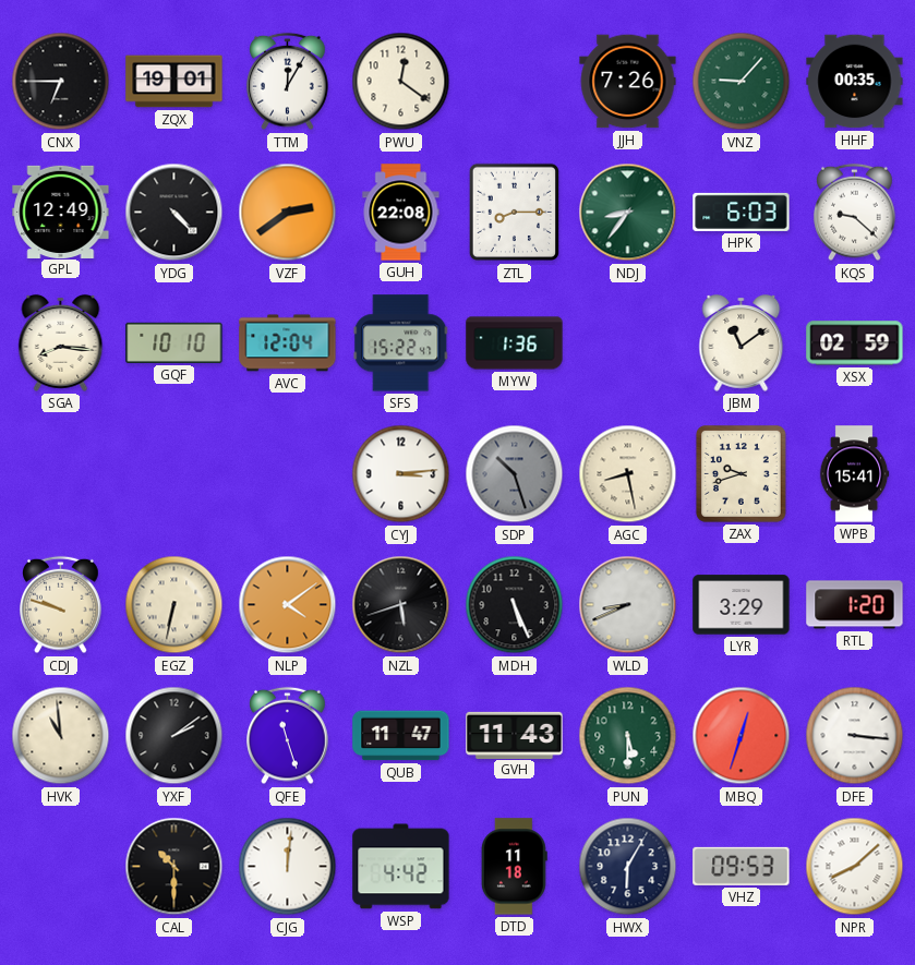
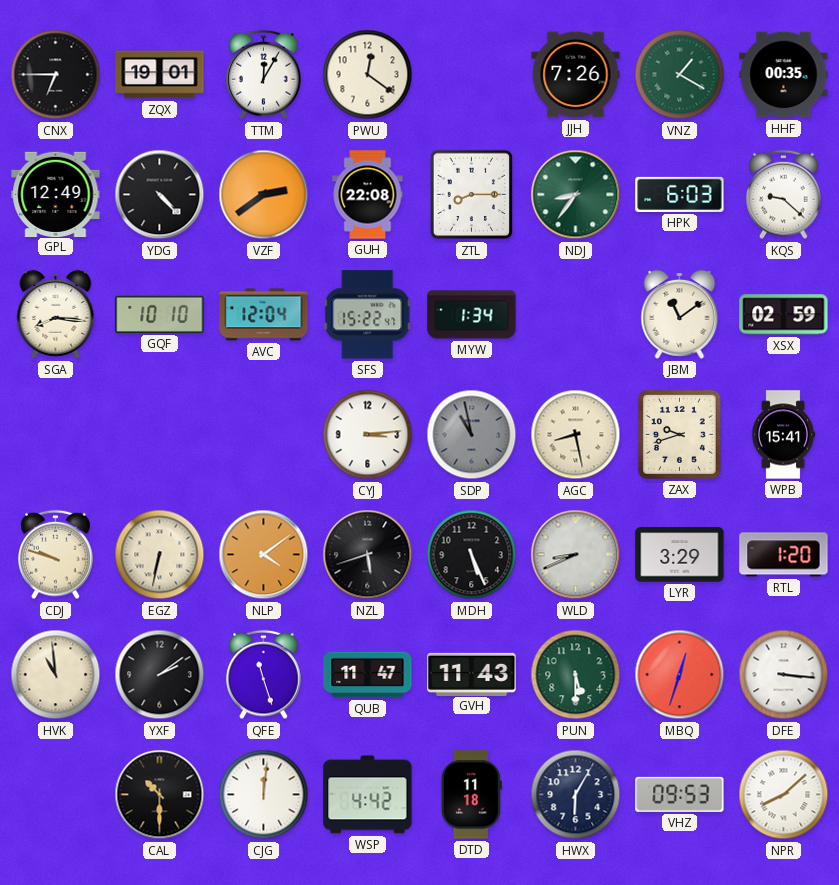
VNZ: 9:07 -> 1:20 (680, 75)
MYW: 1:36 -> 1:34 (472, 315)
SDP: 10:27 -> 10:58 (472, 435)
